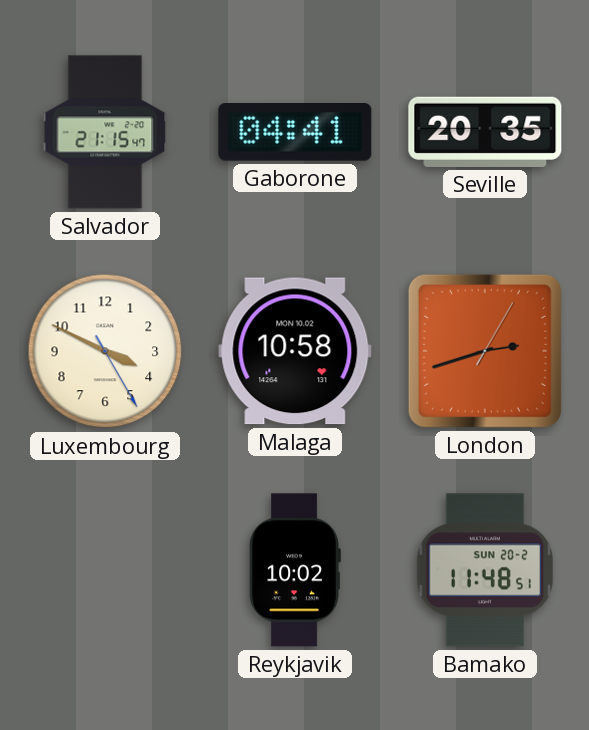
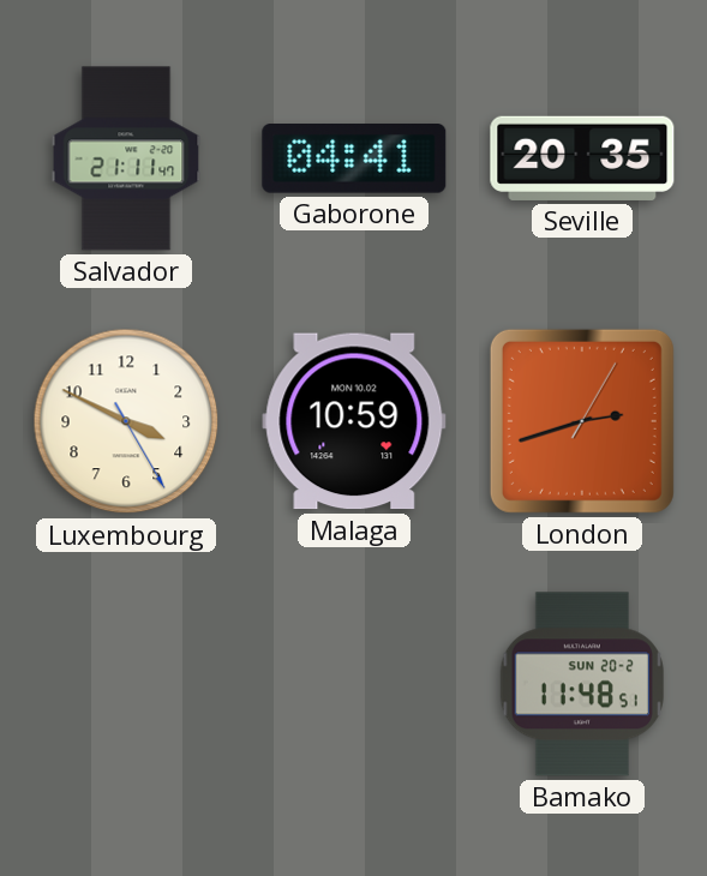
Salvador: 21:15 -> 21:11 (126, 158)
Malaga: 10:58 -> 10:59 (354, 421)
Reykjavik: 10:02 -> none (295, 570)
